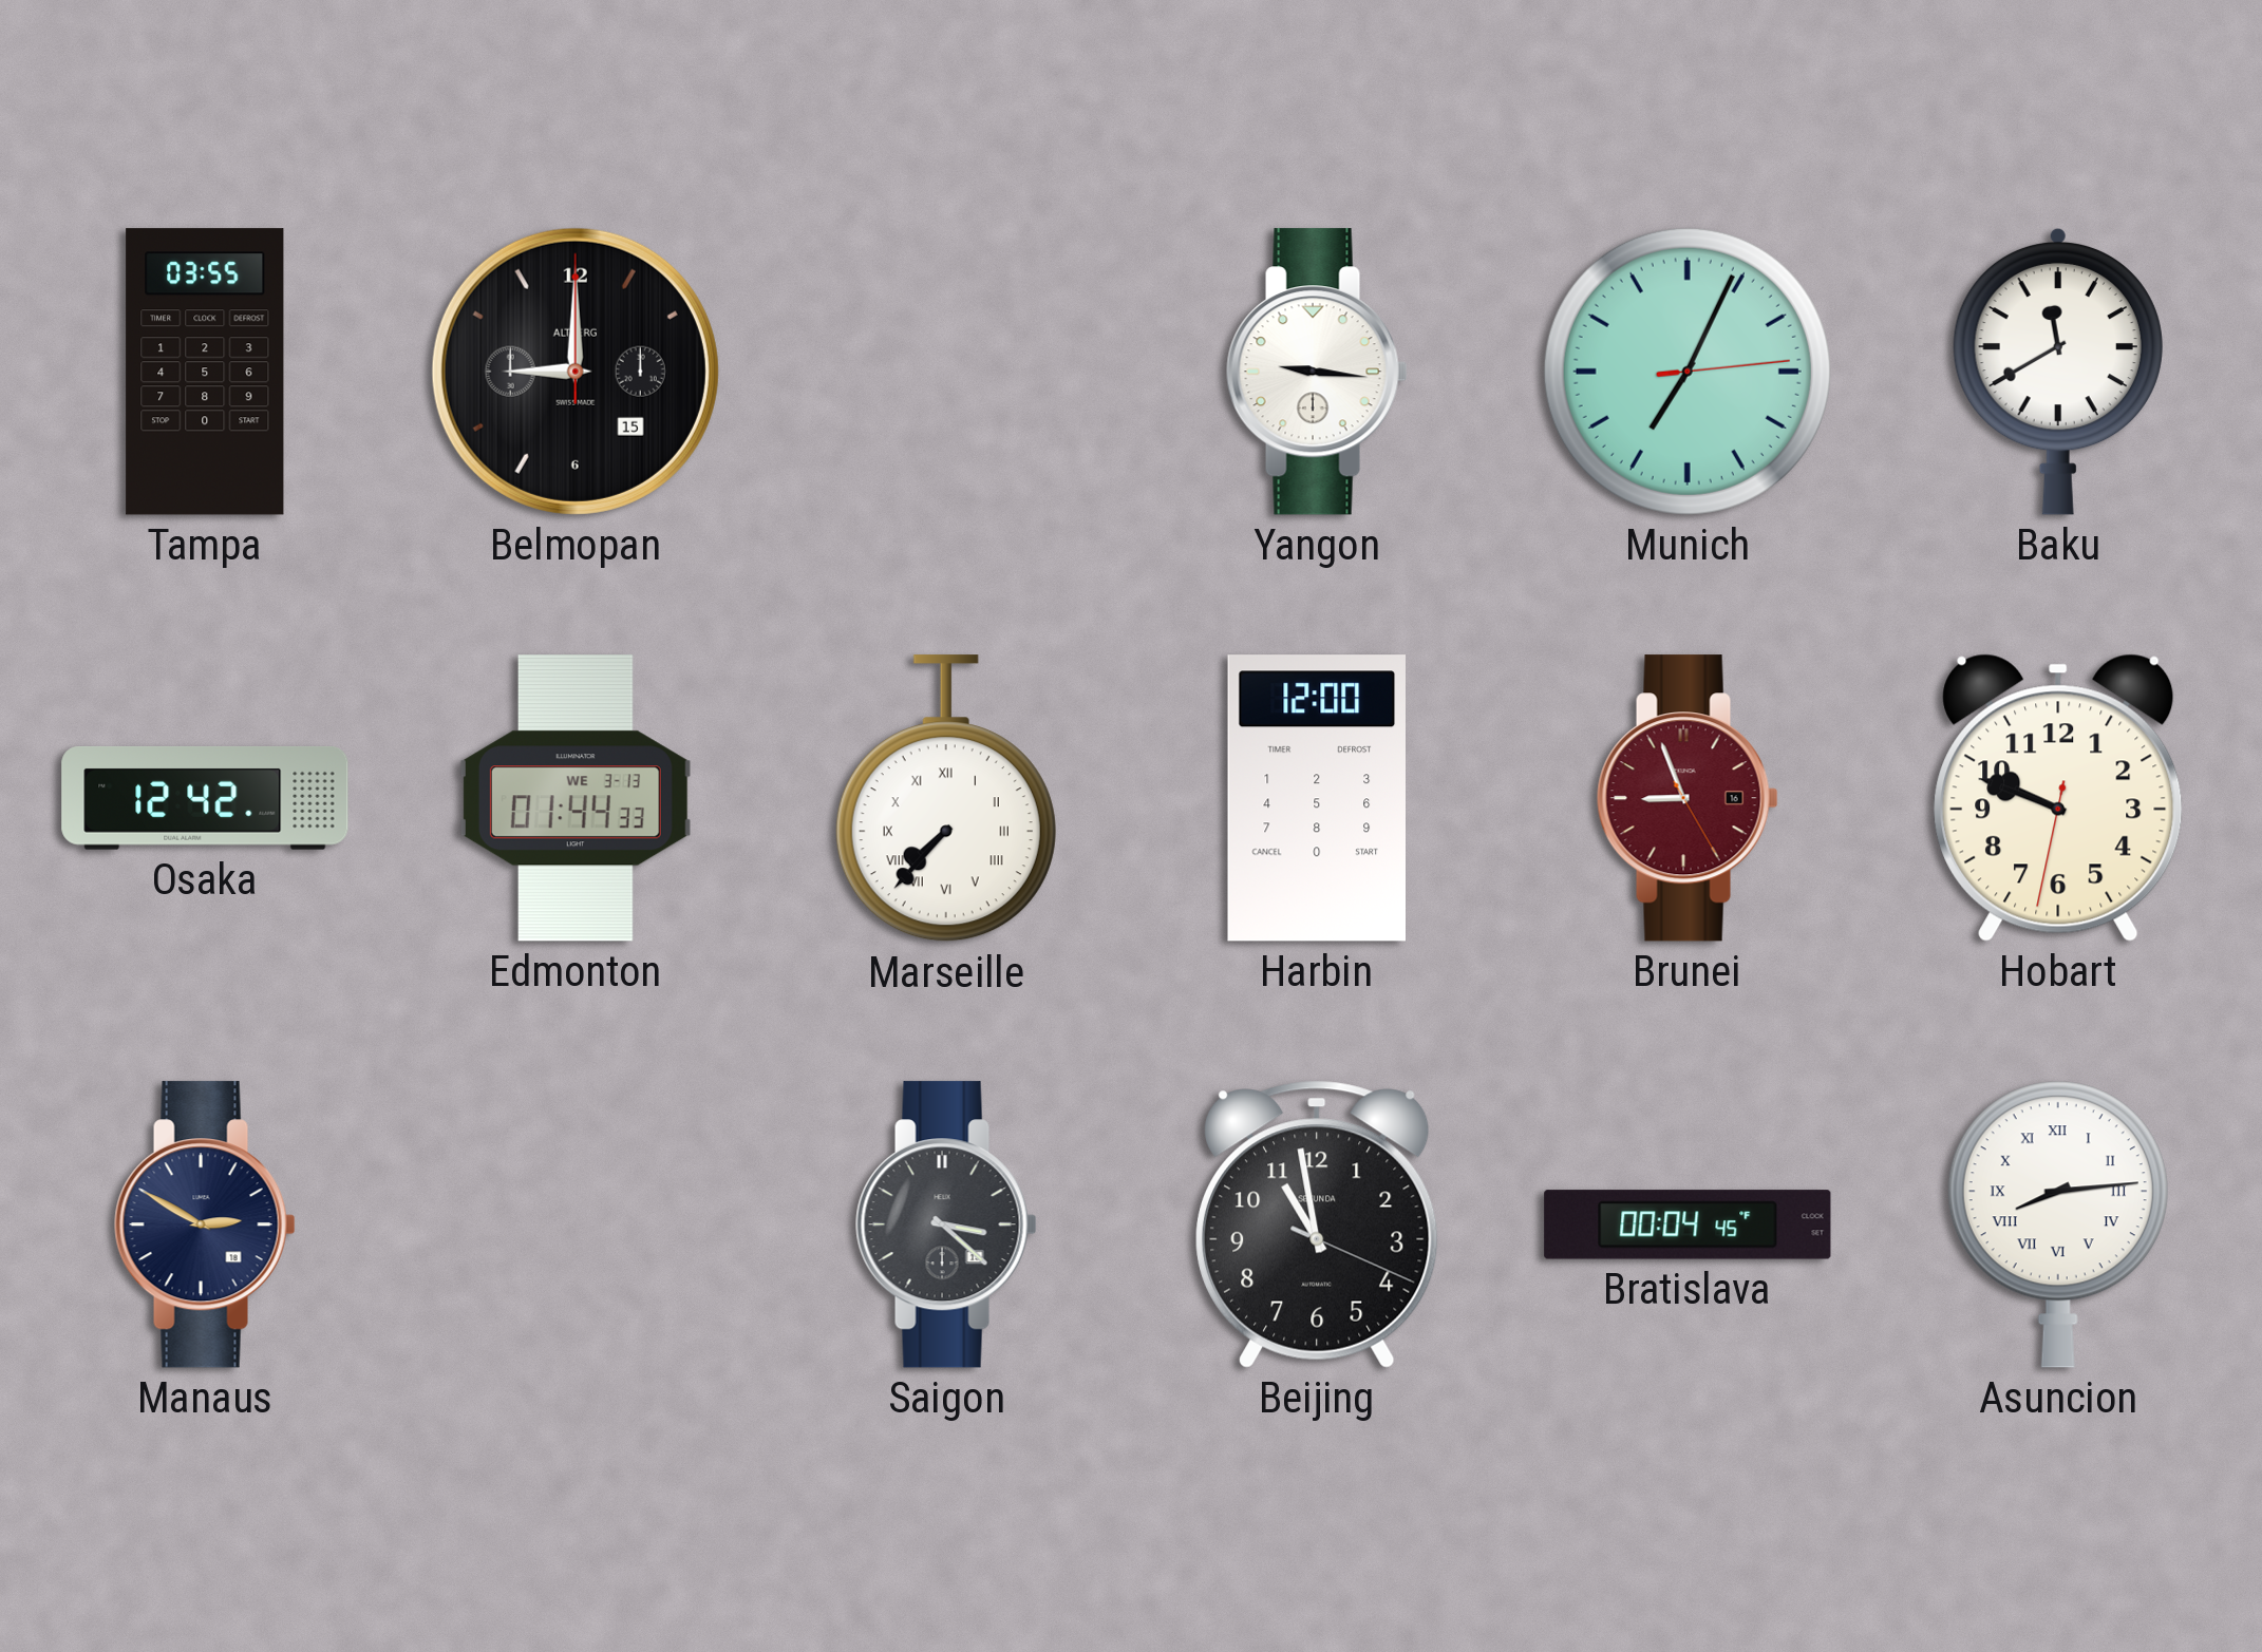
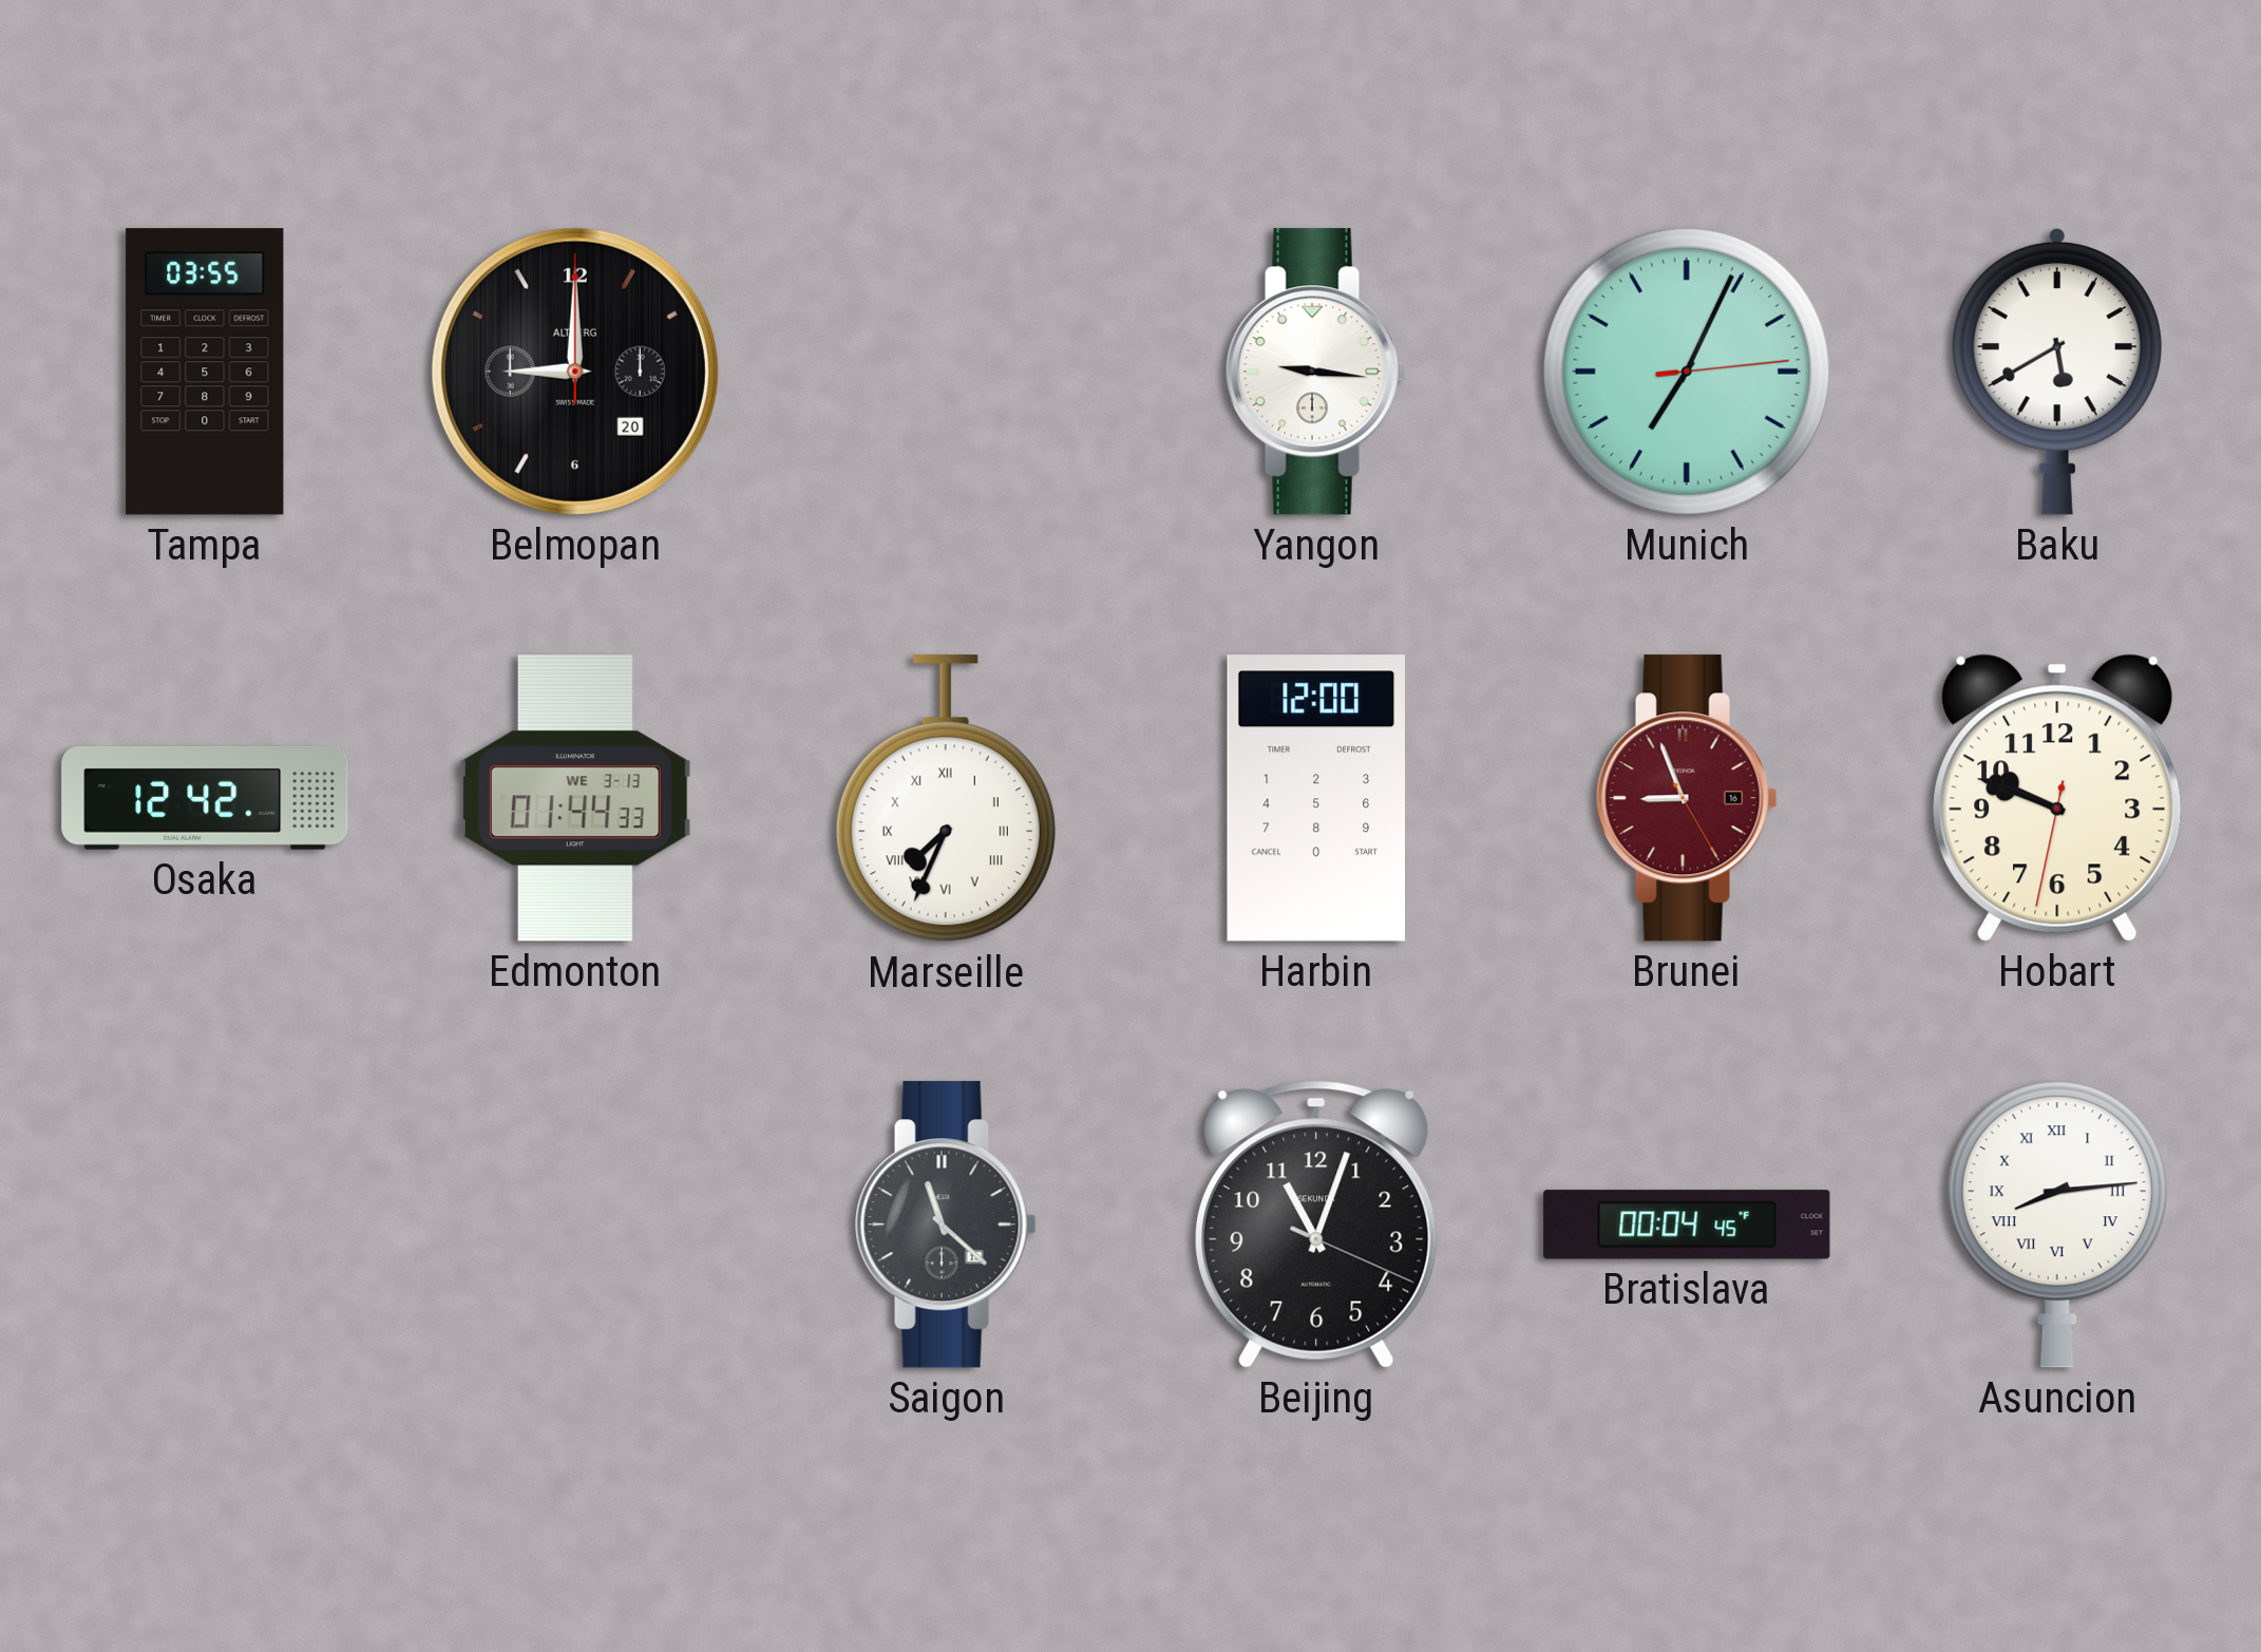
Belmopan date: 15 -> 20 (575, 372)
Baku: 11:40 -> 5:40 (2057, 372)
Marseille: 7:37 -> 7:34 (946, 799)
Manaus: 2:50 -> none (205, 1224)
Saigon: 3:22 -> 11:22 (946, 1224)
Beijing: 10:58 -> 11:03 (1317, 1224)
